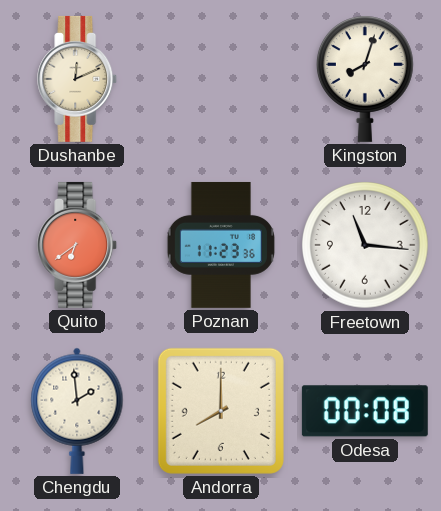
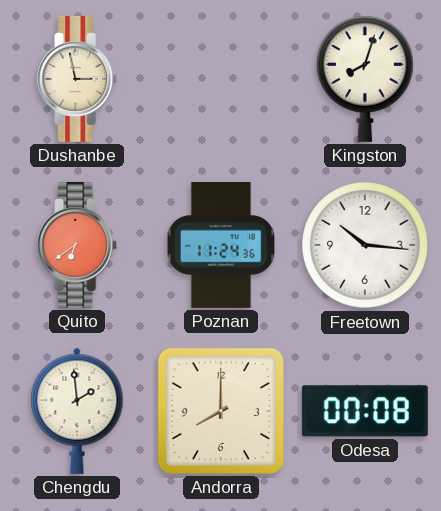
Dushanbe: 12:11 -> 2:58 (78, 79)
Poznan: 11:23 -> 11:24 (221, 245)
Freetown: 11:16 -> 10:16 (366, 246)
